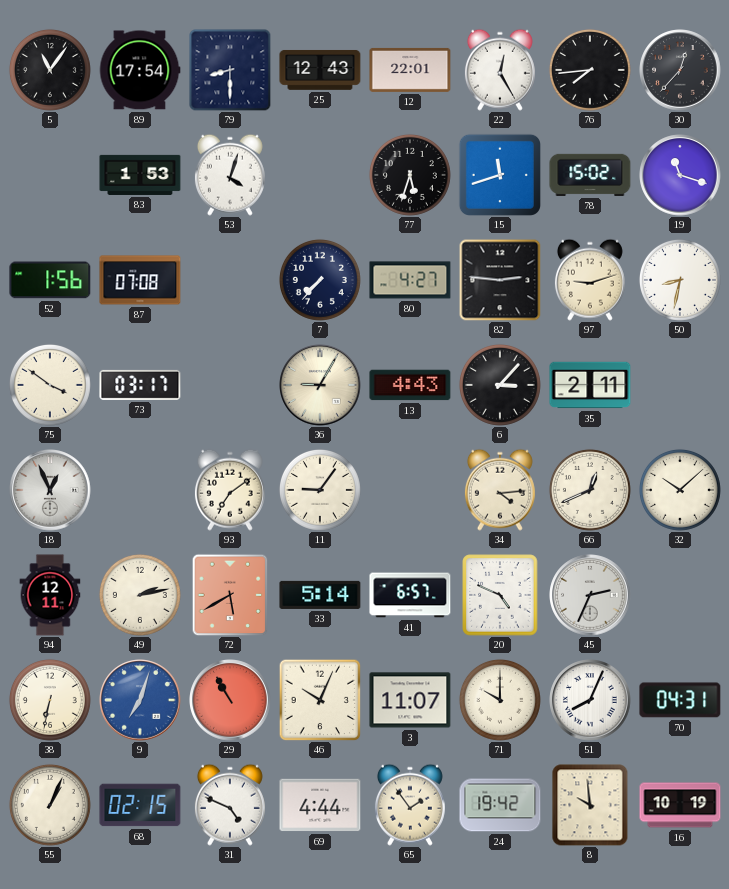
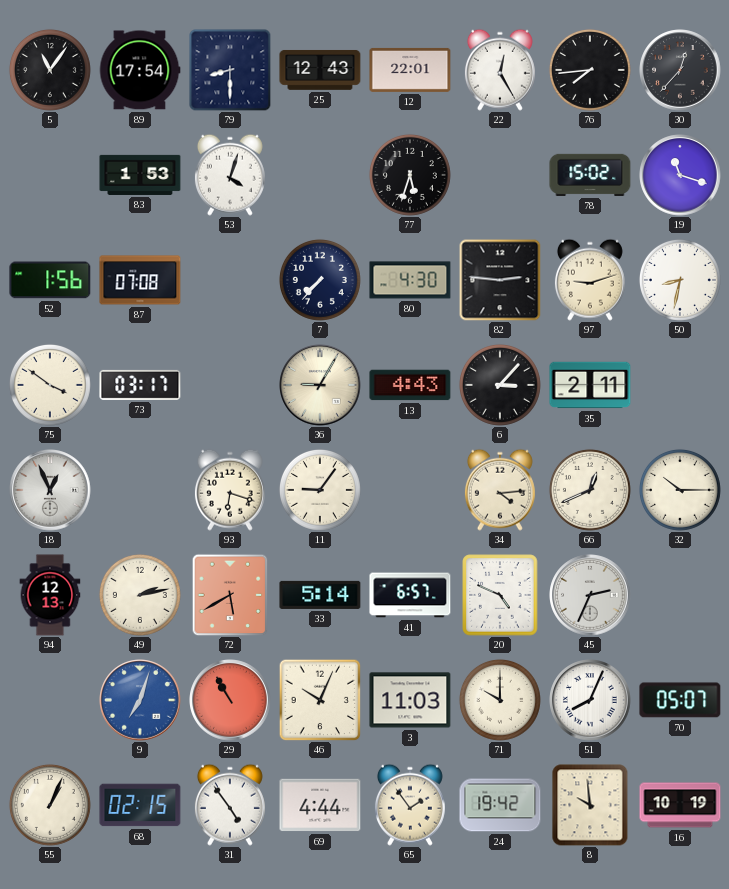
15: 11:42 -> none (500, 175)
80: 4:27 -> 4:30 (410, 280)
93: 7:09 -> 6:18 (230, 490)
32: 10:08 -> 10:15 (680, 490)
94: 12:11 -> 12:13 (50, 595)
38: 6:32 -> none (50, 700)
3: 11:07 -> 11:03 (410, 700)
70: 04:31 -> 05:07 (680, 700)
31: 4:49 -> 4:54 (230, 805)
